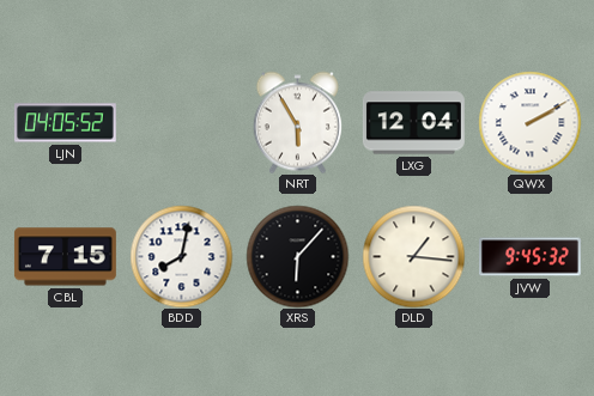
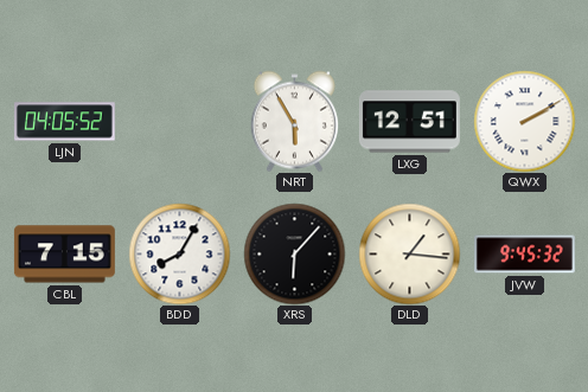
LXG: 12:04 -> 12:51 (409, 122)
BDD: 8:02 -> 8:05 (179, 253)
